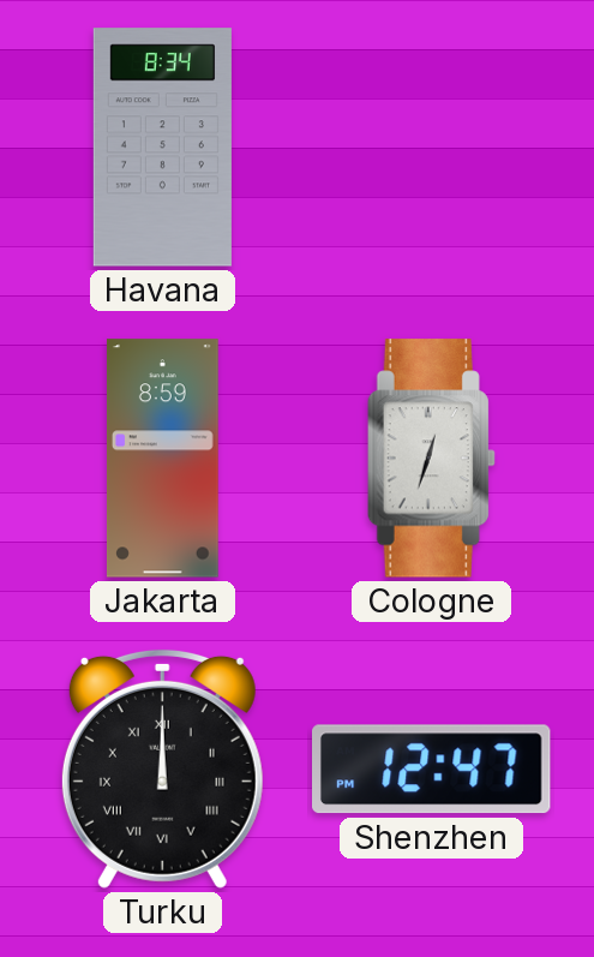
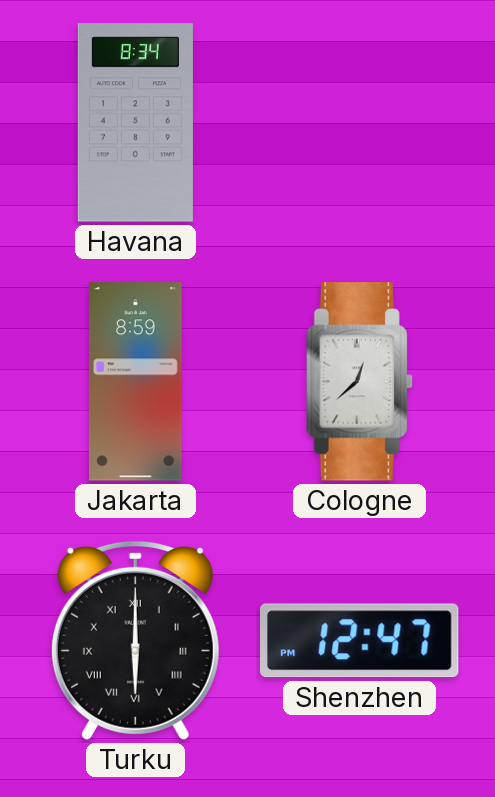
Cologne: 12:33 -> 12:38 (359, 382)
Turku: 12:00 -> 6:00 (135, 640)
